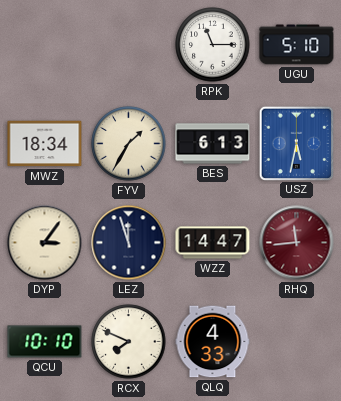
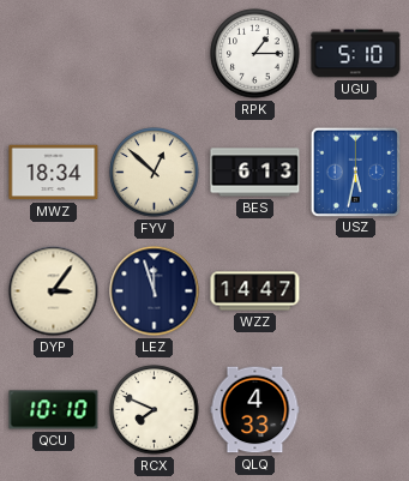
RPK: 11:15 -> 1:15 (255, 54)
FYV: 1:35 -> 12:52 (155, 173)
RHQ: 11:44 -> none (297, 243)
